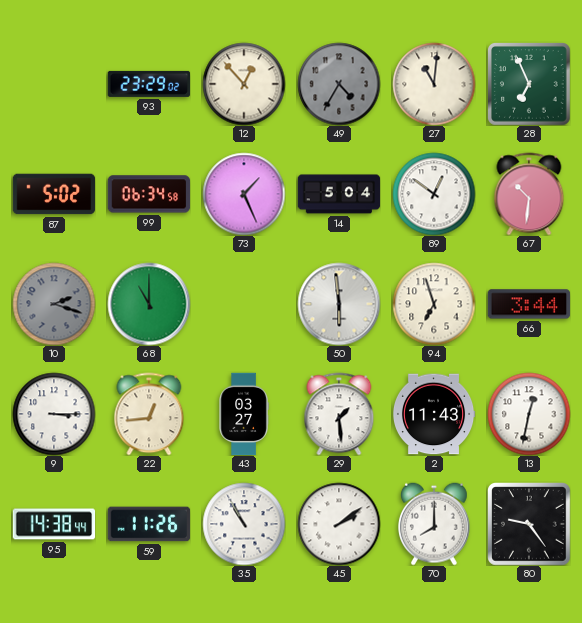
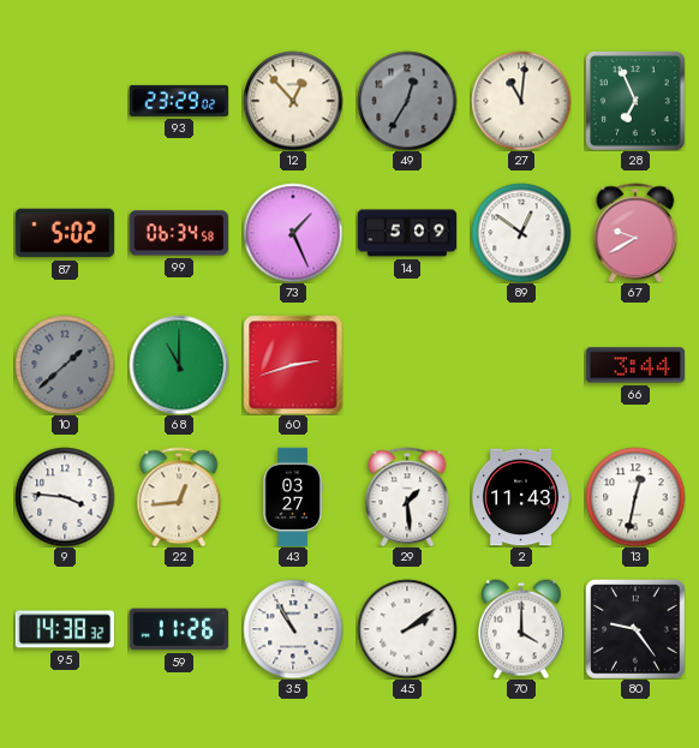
49: 4:35 -> 12:35 (407, 101)
14: 5:04 -> 5:09 (407, 233)
67: 10:31 -> 9:40 (635, 233)
10: 2:18 -> 1:38 (65, 365)
60: none -> 2:42 (293, 365)
50: 5:59 -> none (339, 304)
94: 6:57 -> none (434, 304)
9: 3:15 -> 3:46 (65, 497)
95: 14:38:44 -> 14:38:32 (65, 629)
70: 8:00 -> 4:00 (522, 629)
